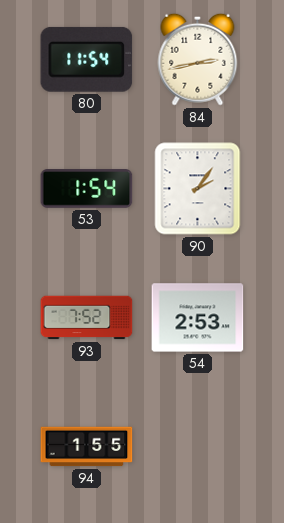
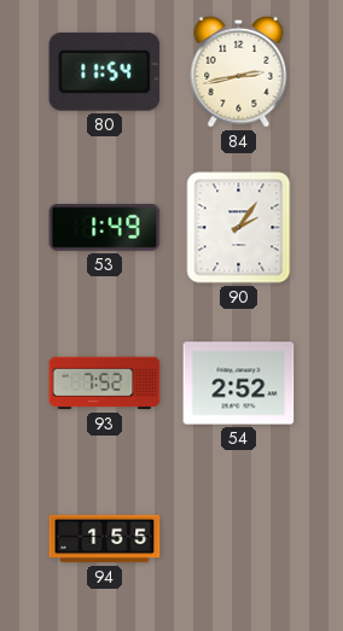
53: 1:54 -> 1:49 (105, 228)
54: 2:53 -> 2:52 (239, 384)
